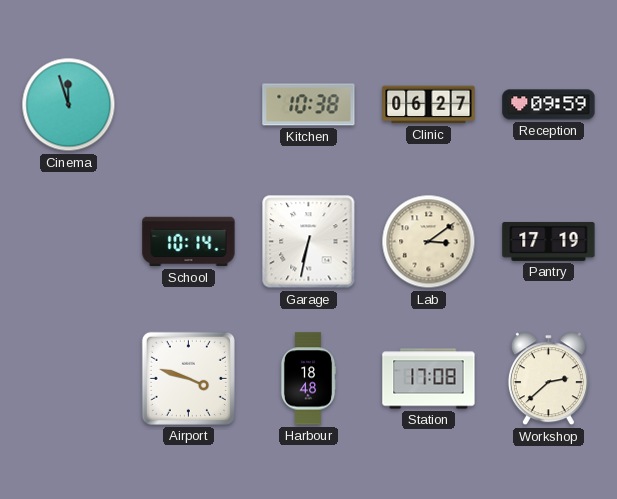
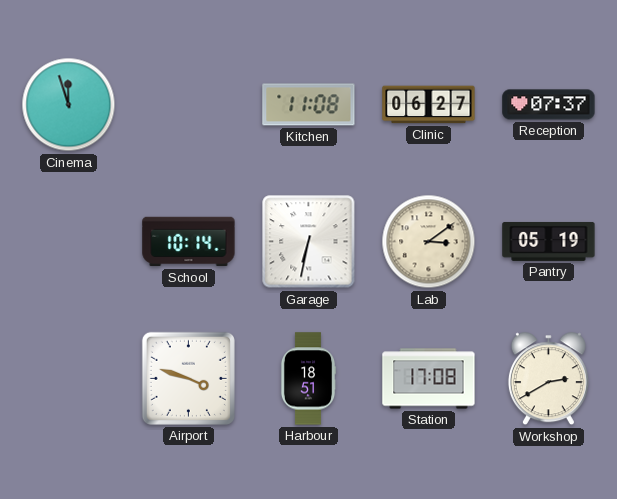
Kitchen: 10:38 -> 11:08 (309, 105)
Reception: 09:59 -> 07:37 (549, 105)
Pantry: 17:19 -> 05:19 (549, 241)
Harbour: 18:48 -> 18:51 (308, 379)
Workshop: 2:38 -> 2:40 (548, 379)
